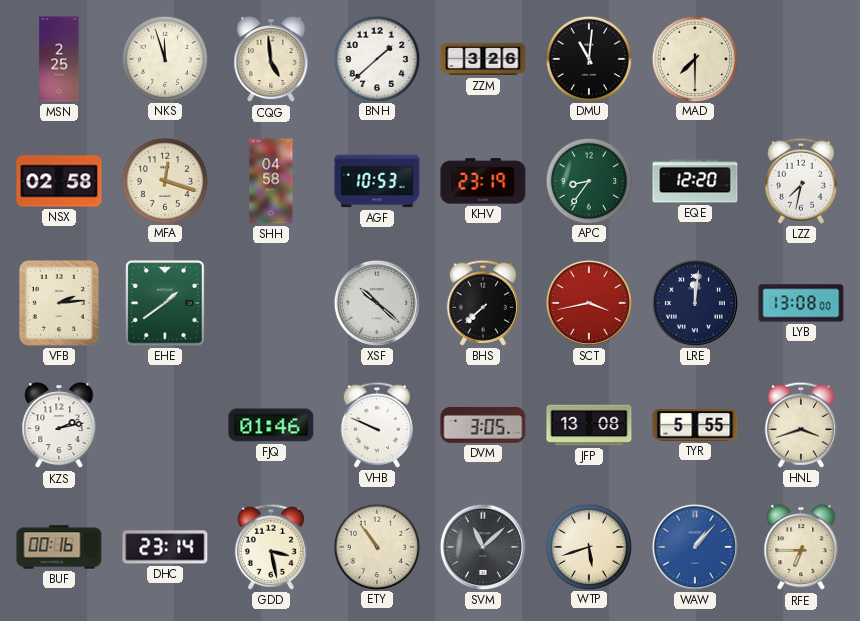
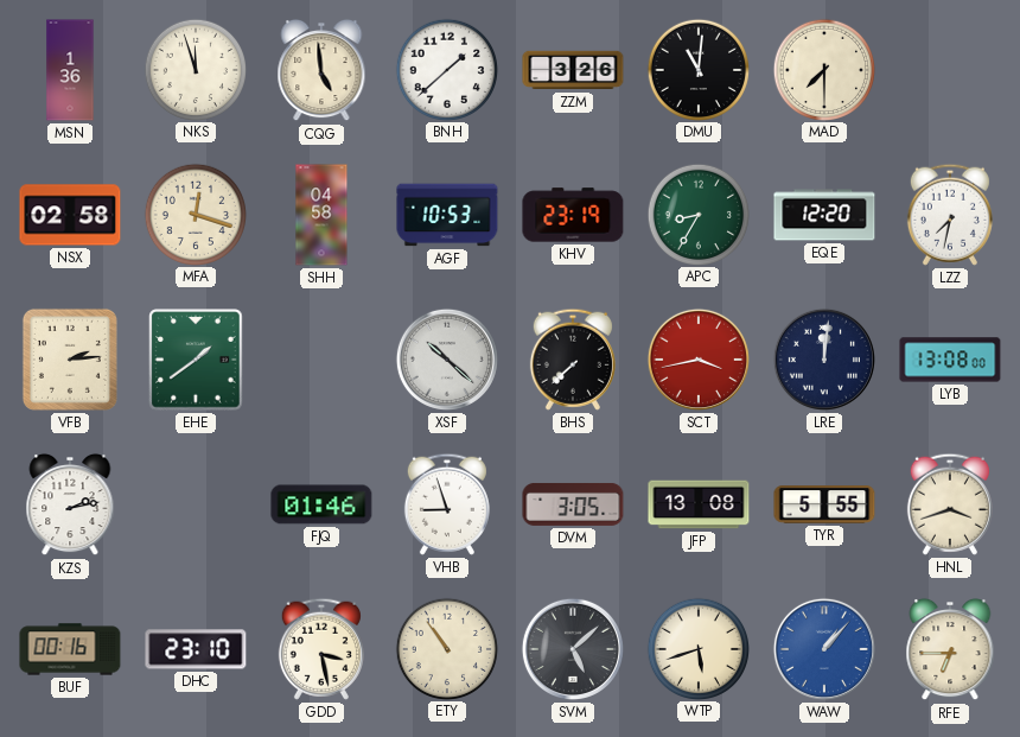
MSN: 2:25 -> 1:36 (70, 70)
APC: 8:36 -> 8:35 (697, 214)
VHB: 9:49 -> 8:57 (447, 504)
DHC: 23:14 -> 23:10 (196, 649)
SVM: 11:08 -> 5:08 (573, 649)
